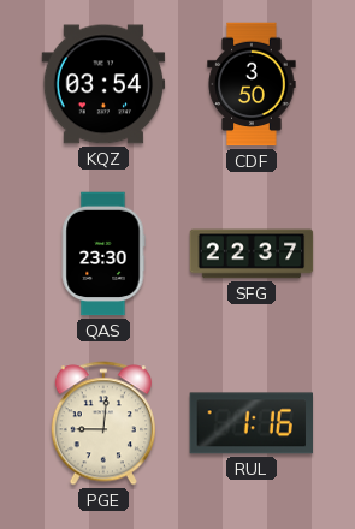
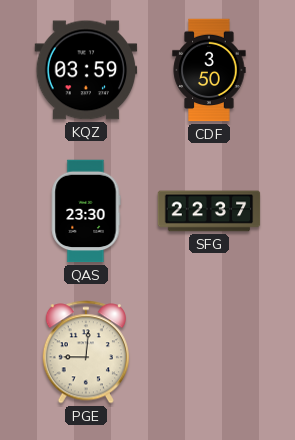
KQZ: 03:54 -> 03:59 (86, 70)
RUL: 1:16 -> none (250, 423)
